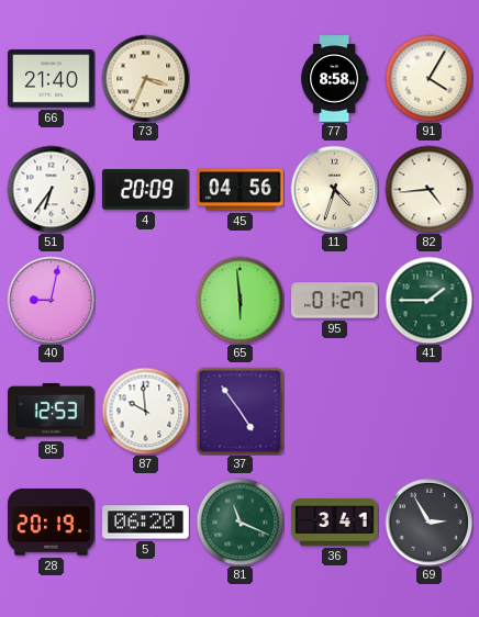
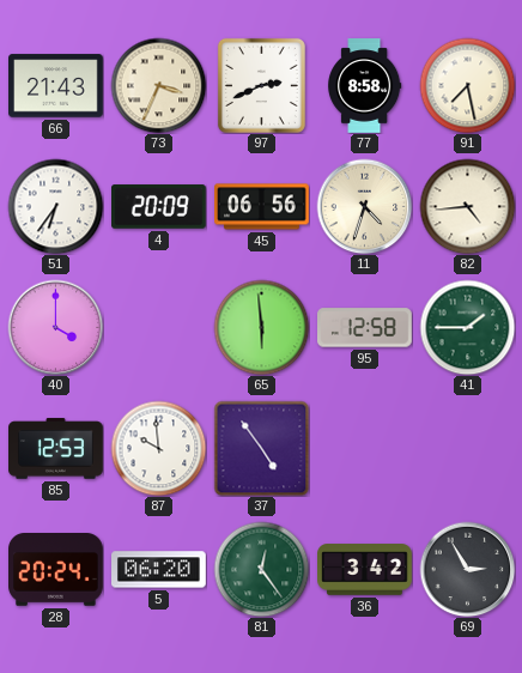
66: 21:40 -> 21:43 (56, 86)
97: none -> 2:41 (261, 85)
91: 4:05 -> 7:28 (467, 85)
45: 04:56 -> 06:56 (262, 207)
40: 9:02 -> 4:00 (55, 327)
95: 01:27 -> 12:58 (365, 328)
28: 20:19 -> 20:24 (56, 570)
81: 11:19 -> 12:24 (261, 569)
36: 3:41 -> 3:42 (365, 570)
